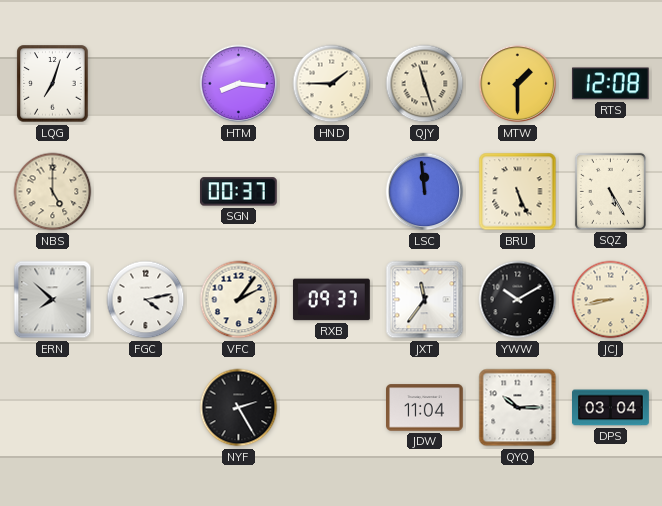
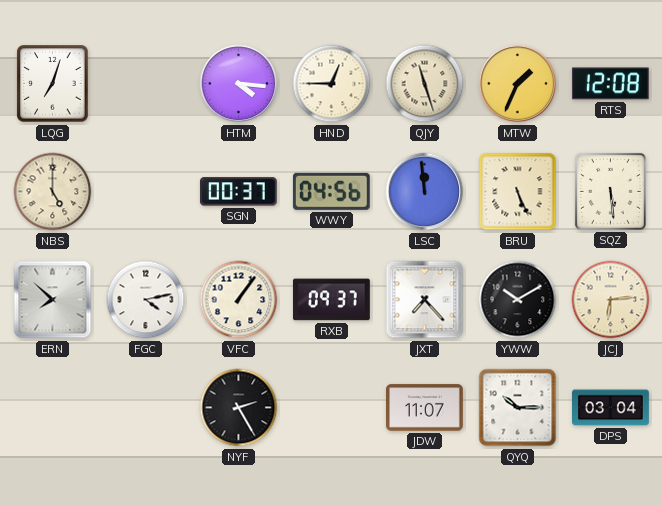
HTM: 8:16 -> 4:16 (239, 84)
HND: 1:45 -> 12:45 (332, 84)
MTW: 1:30 -> 1:34 (518, 84)
WWY: none -> 04:56 (331, 191)
SQZ: 5:25 -> 5:29 (610, 191)
VFC: 2:06 -> 1:06 (239, 300)
JXT: 11:36 -> 7:23 (425, 300)
JCJ: 8:43 -> 6:14 (611, 300)
JDW: 11:04 -> 11:07 (425, 408)
